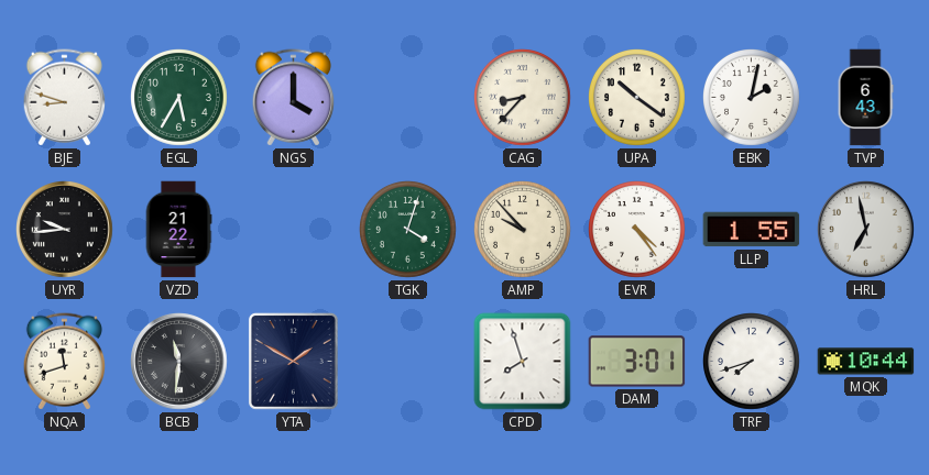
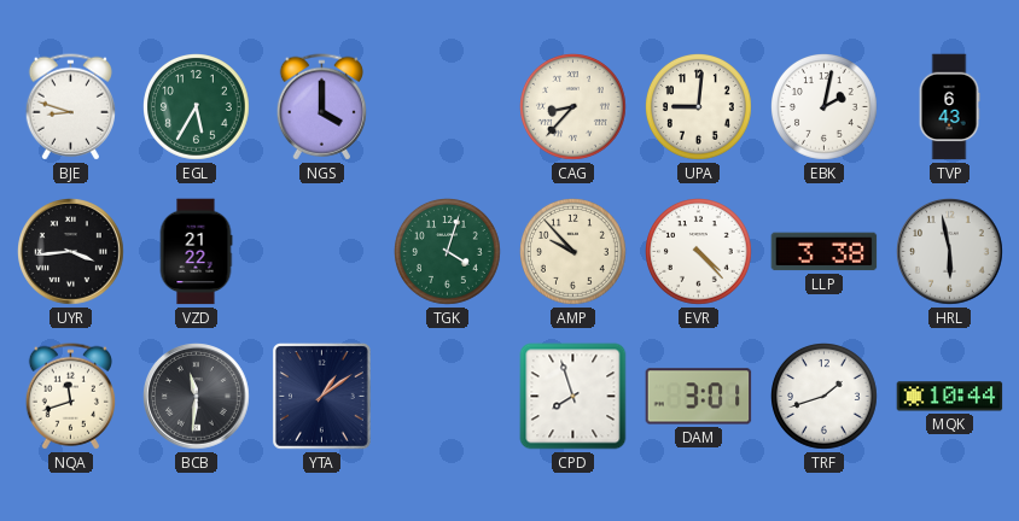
UPA: 10:21 -> 9:01 (699, 107)
UYR: 9:44 -> 3:44 (71, 252)
EVR: 4:24 -> 4:23 (699, 252)
LLP: 1:55 -> 3:38 (825, 252)
HRL: 6:58 -> 5:58 (950, 252)
YTA: 1:50 -> 1:09 (322, 397)
TRF: 7:42 -> 1:42 (825, 397)
